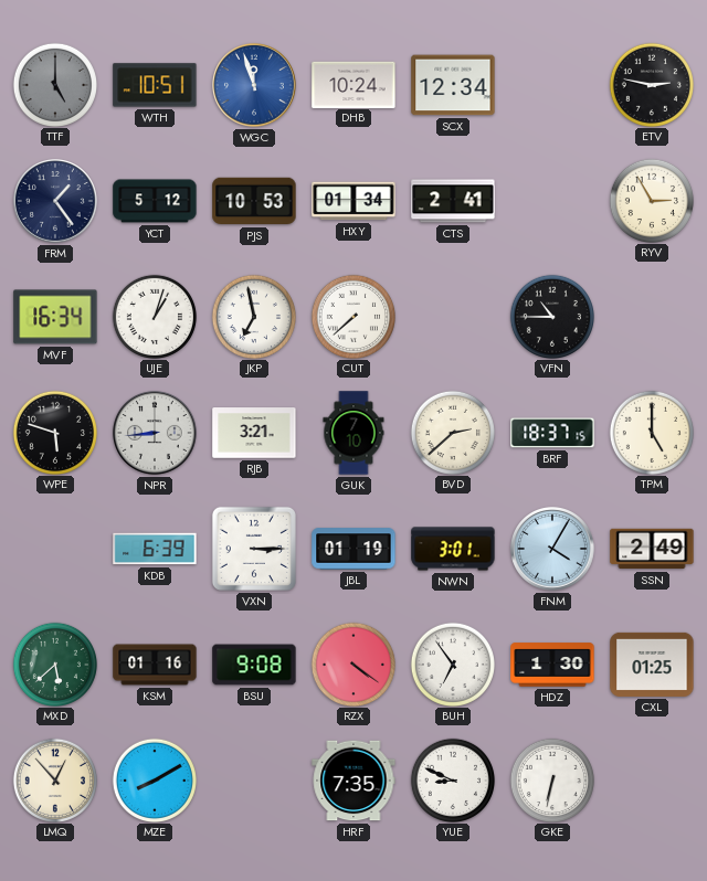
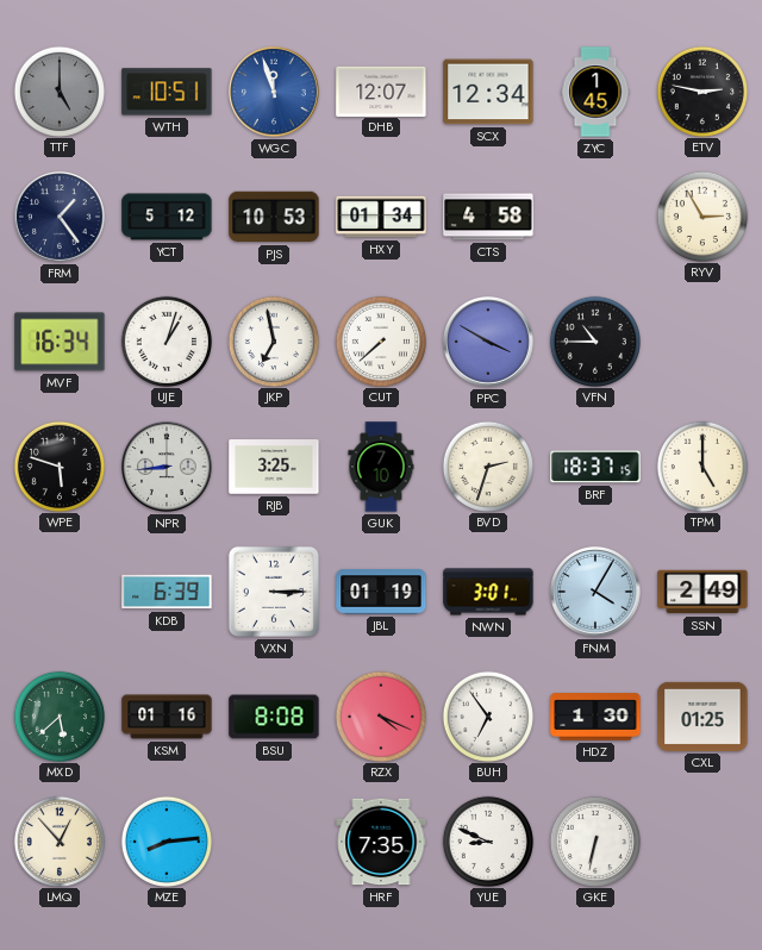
DHB: 10:24 -> 12:07 (381, 90)
ZYC: none -> 1:45 (595, 92)
CTS: 2:41 -> 4:58 (488, 217)
PPC: none -> 3:50 (489, 343)
RJB: 3:21 -> 3:25 (274, 467)
BVD: 2:38 -> 2:33 (487, 465)
BSU: 9:08 -> 8:08 (274, 717)
RZX: 4:21 -> 4:19 (380, 715)
MZE: 8:10 -> 8:14 (165, 840)
